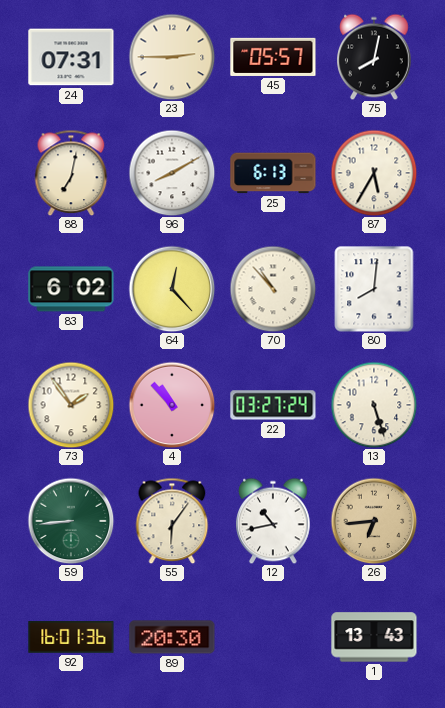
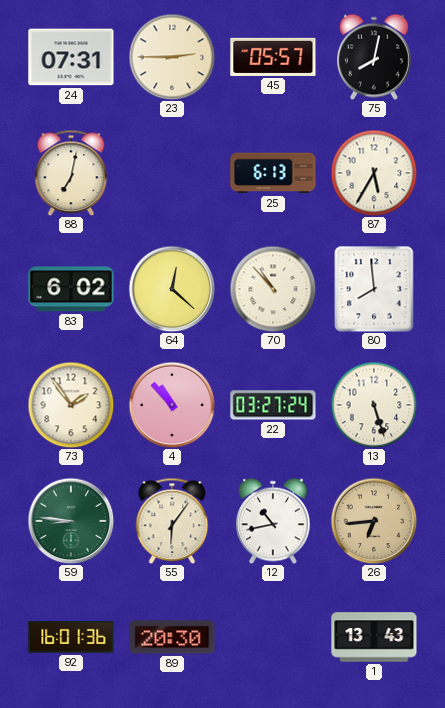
96: 8:10 -> none (172, 173)
64: 12:23 -> 12:22 (172, 289)
80: 8:01 -> 7:59 (374, 289)
59: 8:44 -> 8:46 (71, 521)
